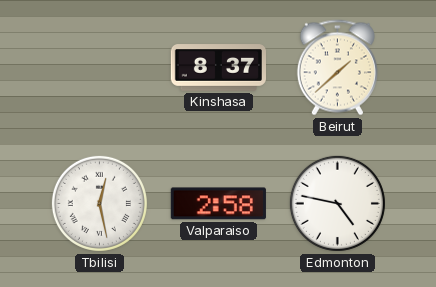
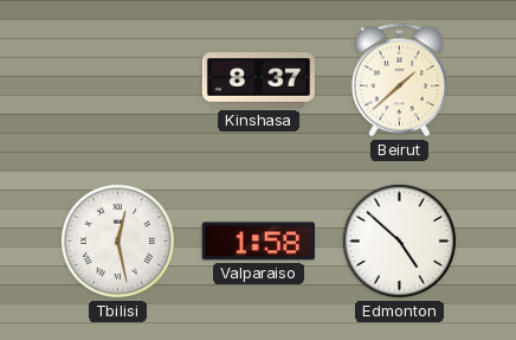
Valparaiso: 2:58 -> 1:58 (258, 242)
Edmonton: 4:47 -> 4:52 (399, 240)
